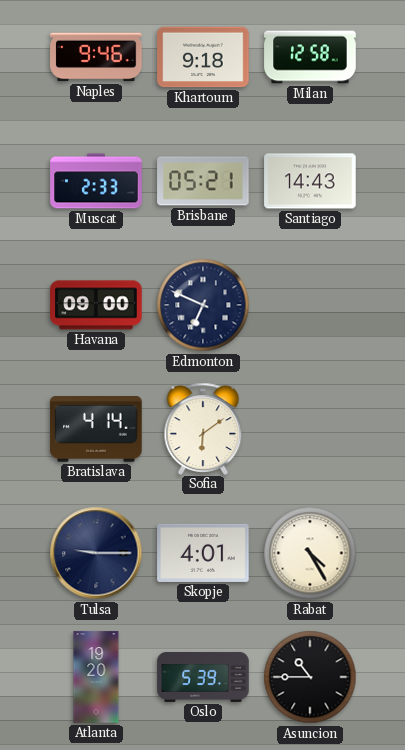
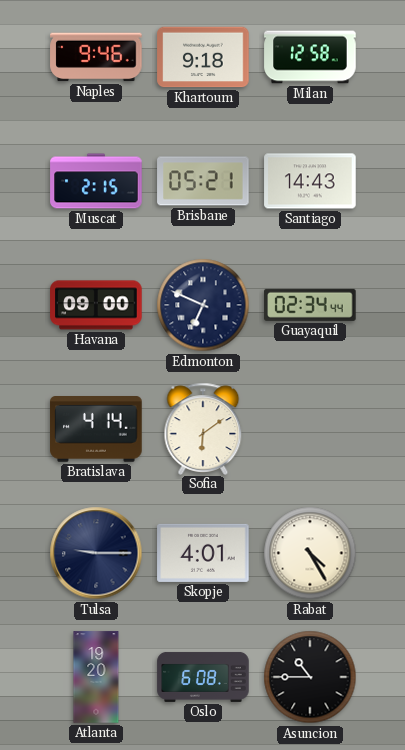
Muscat: 2:33 -> 2:15 (96, 181)
Guayaquil: none -> 02:34 (310, 305)
Oslo: 5:39 -> 6:08 (203, 677)
